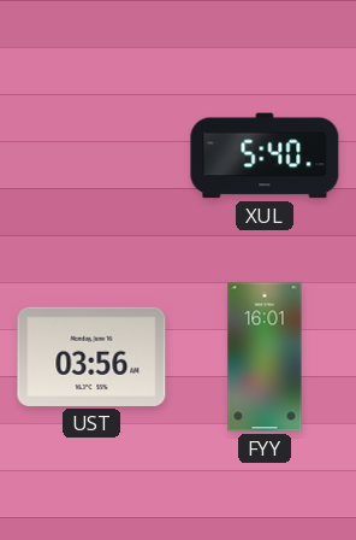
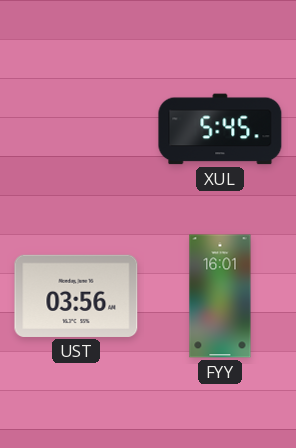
XUL: 5:40 -> 5:45 (220, 129)
